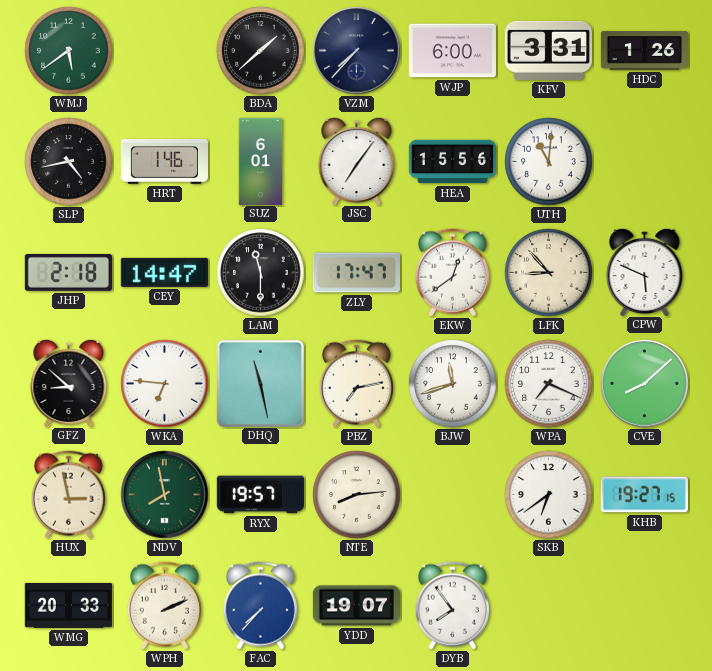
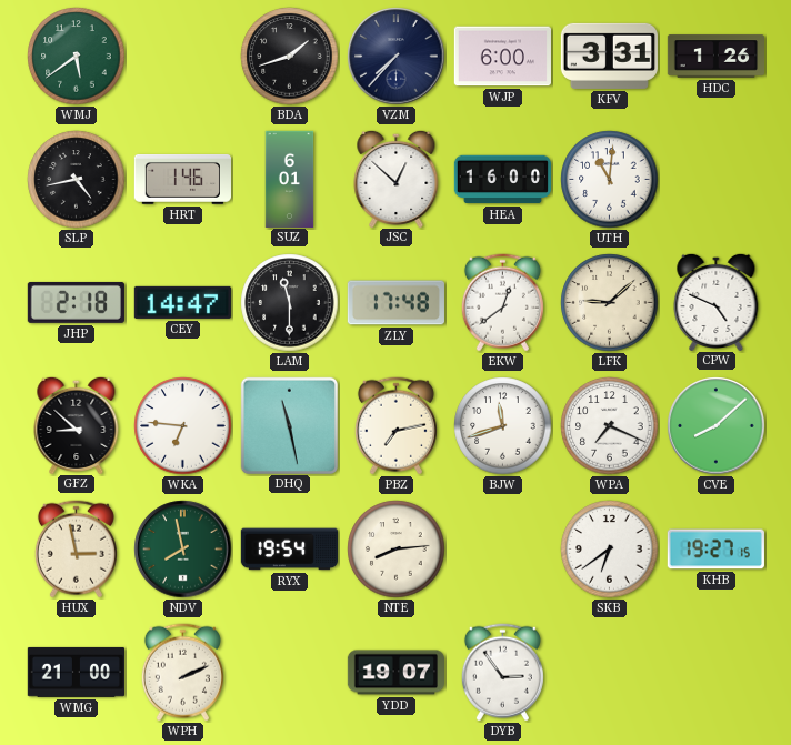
BDA: 1:38 -> 1:42 (290, 57)
JSC: 7:06 -> 12:52 (397, 178)
HEA: 15:56 -> 16:00 (502, 180)
ZLY: 17:47 -> 17:48 (395, 303)
LFK: 8:53 -> 9:08 (610, 303)
CPW: 5:49 -> 4:49 (717, 301)
RYX: 19:57 -> 19:54 (289, 550)
WMG: 20:33 -> 21:00 (76, 672)
FAC: 7:37 -> none (260, 606)
DYB: 7:54 -> 2:54 (502, 673)
